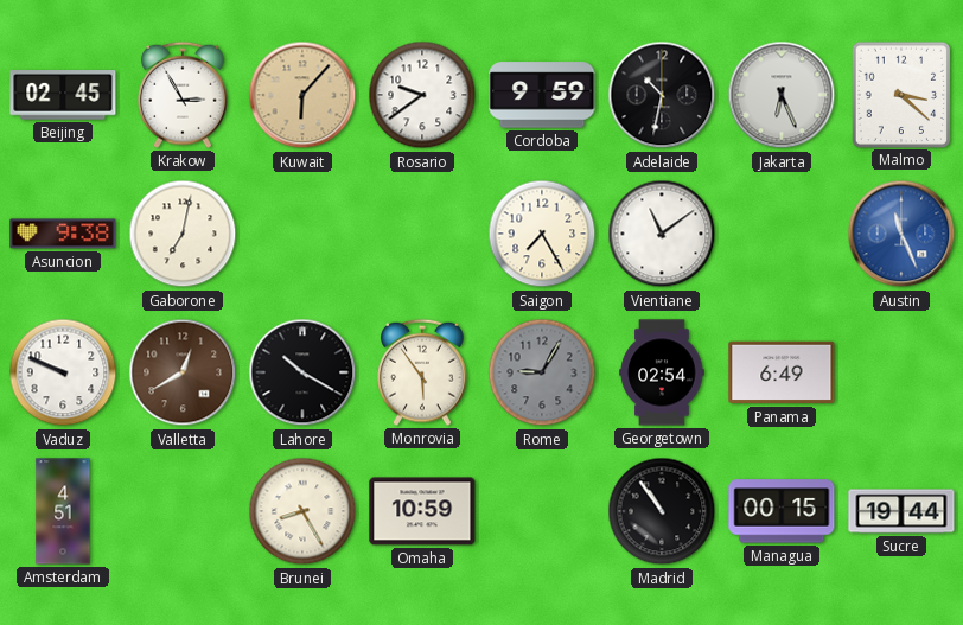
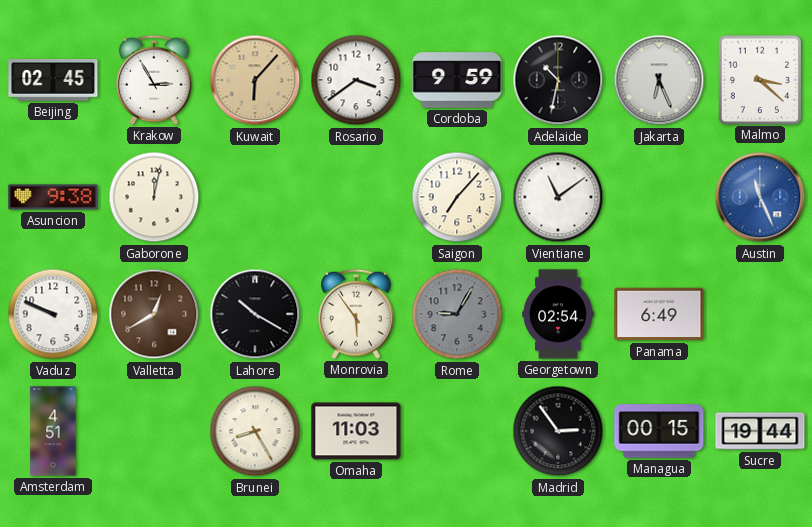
Rosario: 9:39 -> 3:39 (356, 80)
Gaborone: 7:02 -> 12:02 (154, 197)
Saigon: 7:25 -> 7:07 (457, 197)
Omaha: 10:59 -> 11:03 (356, 431)
Madrid: 10:54 -> 2:54 (558, 431)
